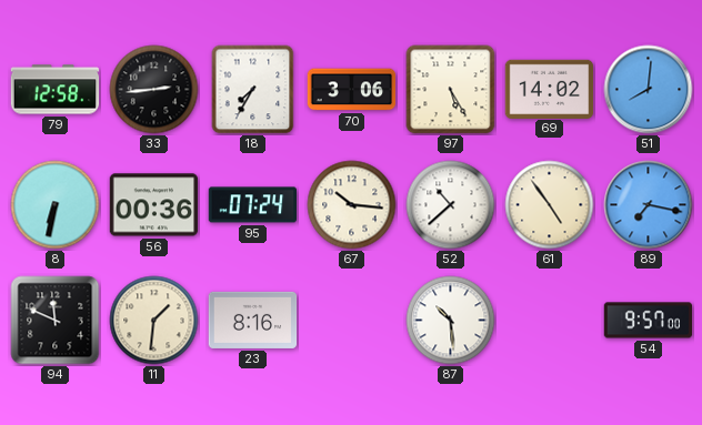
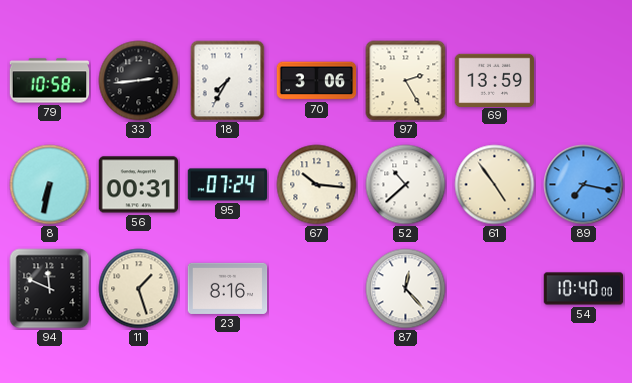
79: 12:58 -> 10:58 (50, 81)
97: 5:25 -> 2:25 (406, 81)
69: 14:02 -> 13:59 (495, 80)
51: 8:01 -> none (649, 90)
56: 00:36 -> 00:31 (139, 185)
11: 1:31 -> 1:27 (139, 289)
87: 10:29 -> 12:23 (406, 289)
54: 9:57 -> 10:40 (584, 289)
